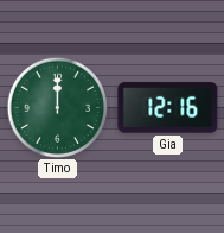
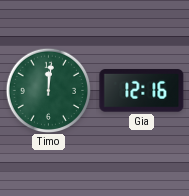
Timo: 12:00 -> 12:01 (48, 90)
